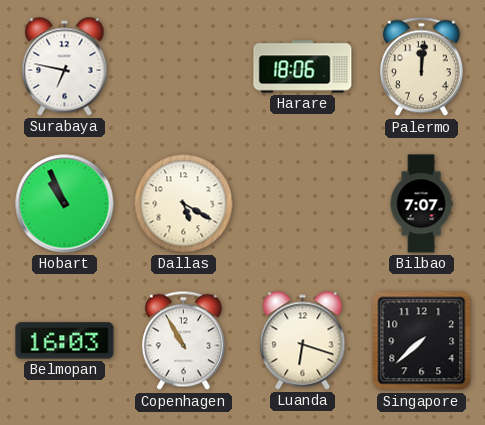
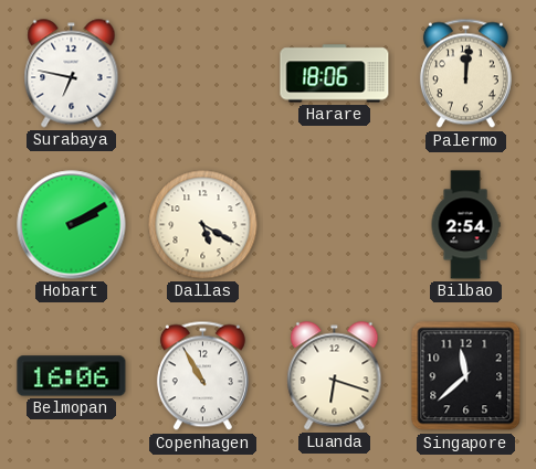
Hobart: 10:56 -> 2:10 (72, 225)
Bilbao: 7:07 -> 2:54 (465, 225)
Belmopan: 16:03 -> 16:06 (72, 376)
Singapore: 7:38 -> 11:38 (466, 376)
